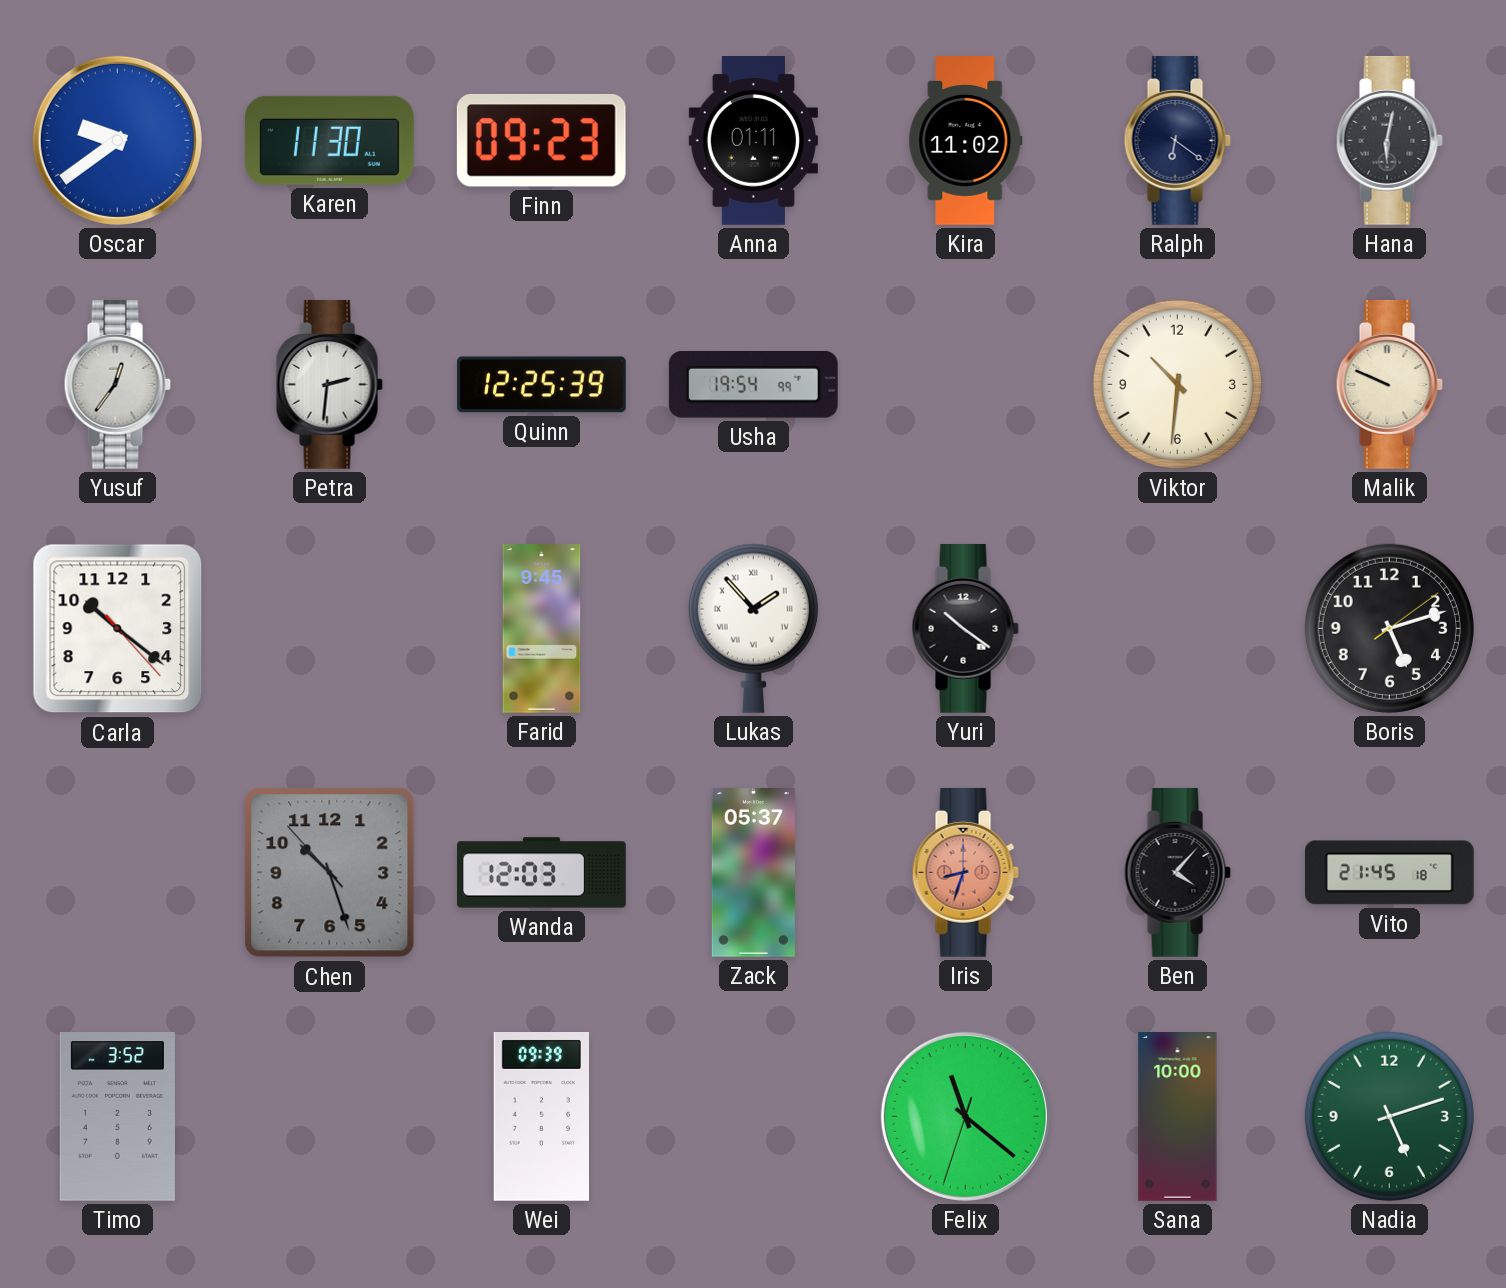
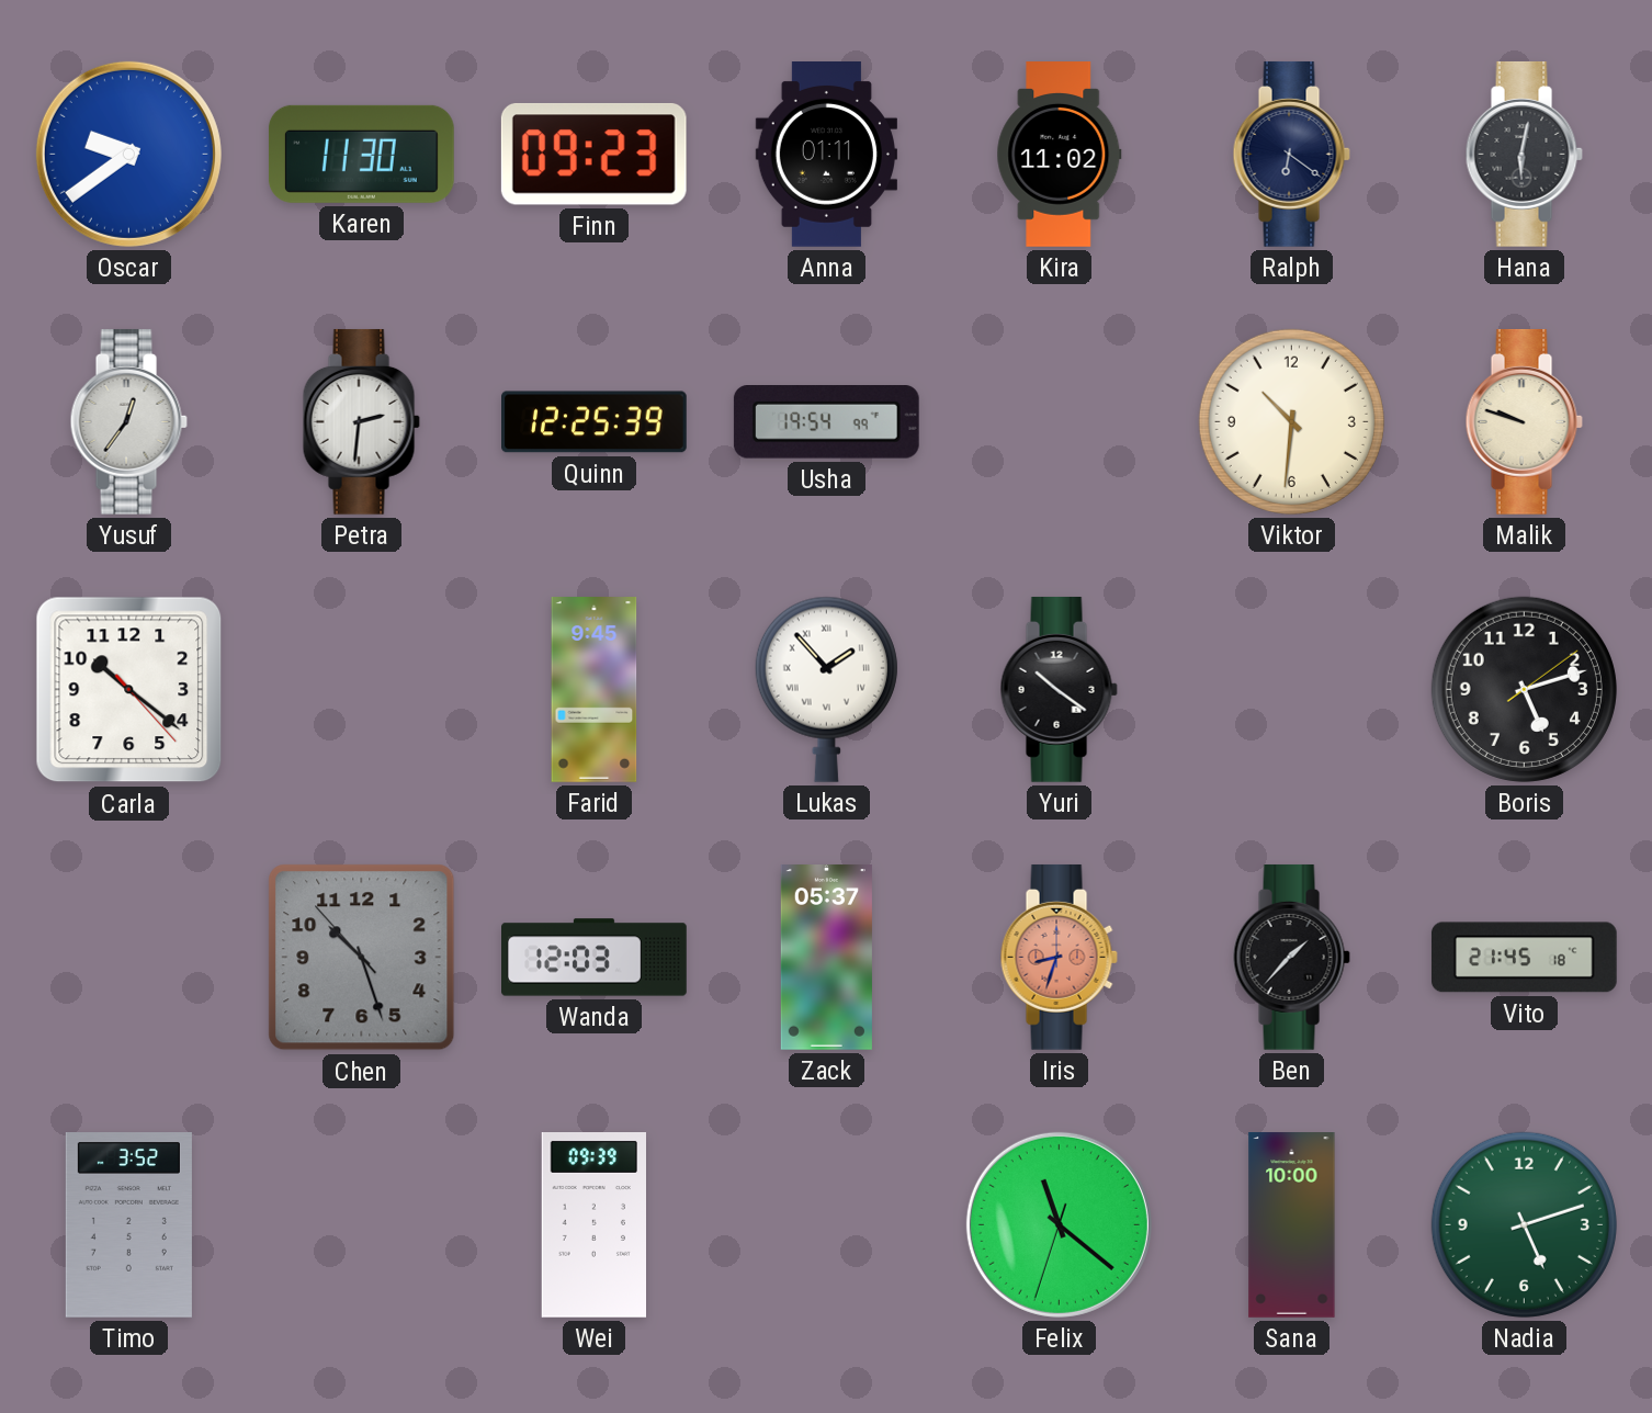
Malik: 9:49 -> 9:48 (1524, 421)
Ben: 4:07 -> 1:37 (1291, 957)
